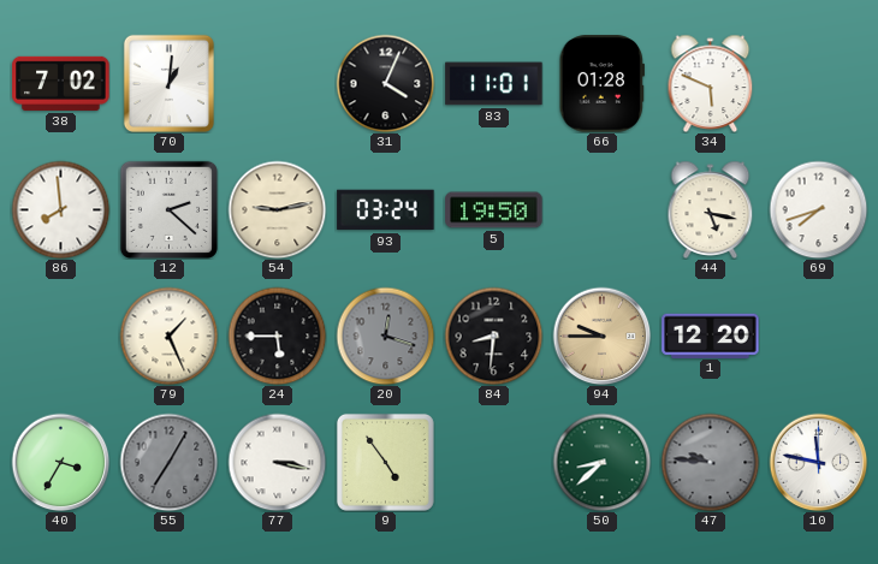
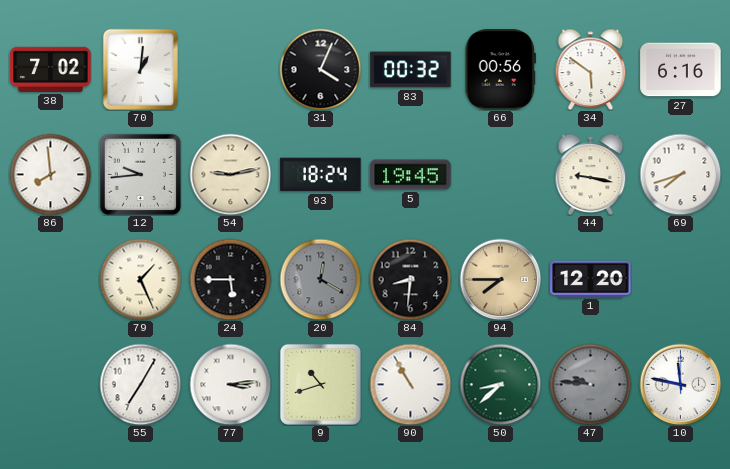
83: 11:01 -> 00:32 (411, 70)
66: 01:28 -> 00:56 (500, 70)
34: 5:49 -> 5:51 (591, 69)
27: none -> 6:16 (681, 70)
12: 2:22 -> 9:44 (140, 174)
93: 03:24 -> 18:24 (321, 175)
5: 19:50 -> 19:45 (411, 175)
44: 5:17 -> 9:17 (591, 174)
20: 12:18 -> 12:20 (320, 279)
94: 9:45 -> 7:45 (500, 279)
40: 3:35 -> none (60, 462)
55 dial: grey -> white (140, 384)
77: 3:17 -> 3:14 (230, 384)
9: 4:54 -> 10:42 (320, 384)
90: none -> 10:55 (410, 384)
